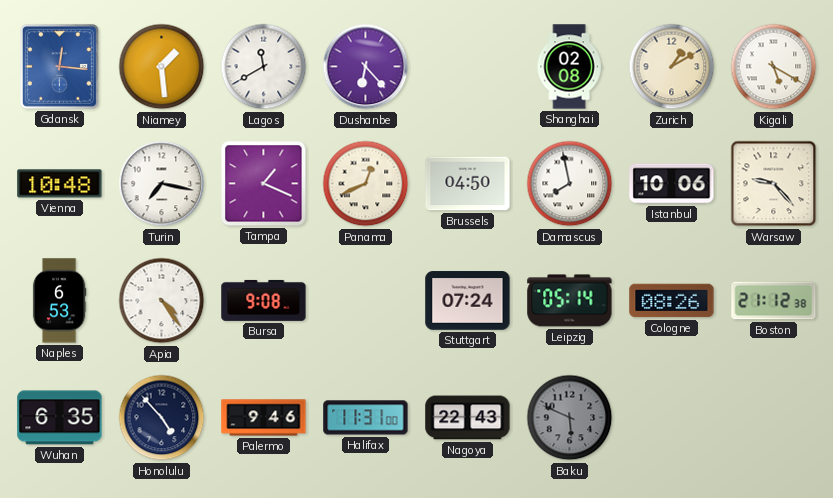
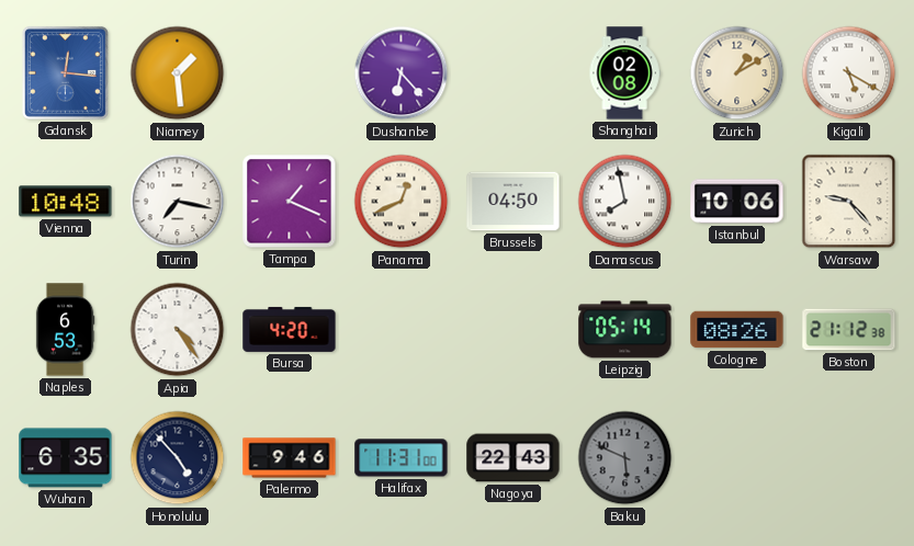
Lagos: 11:40 -> none (264, 67)
Bursa: 9:08 -> 4:20 (290, 329)
Stuttgart: 07:24 -> none (468, 301)
